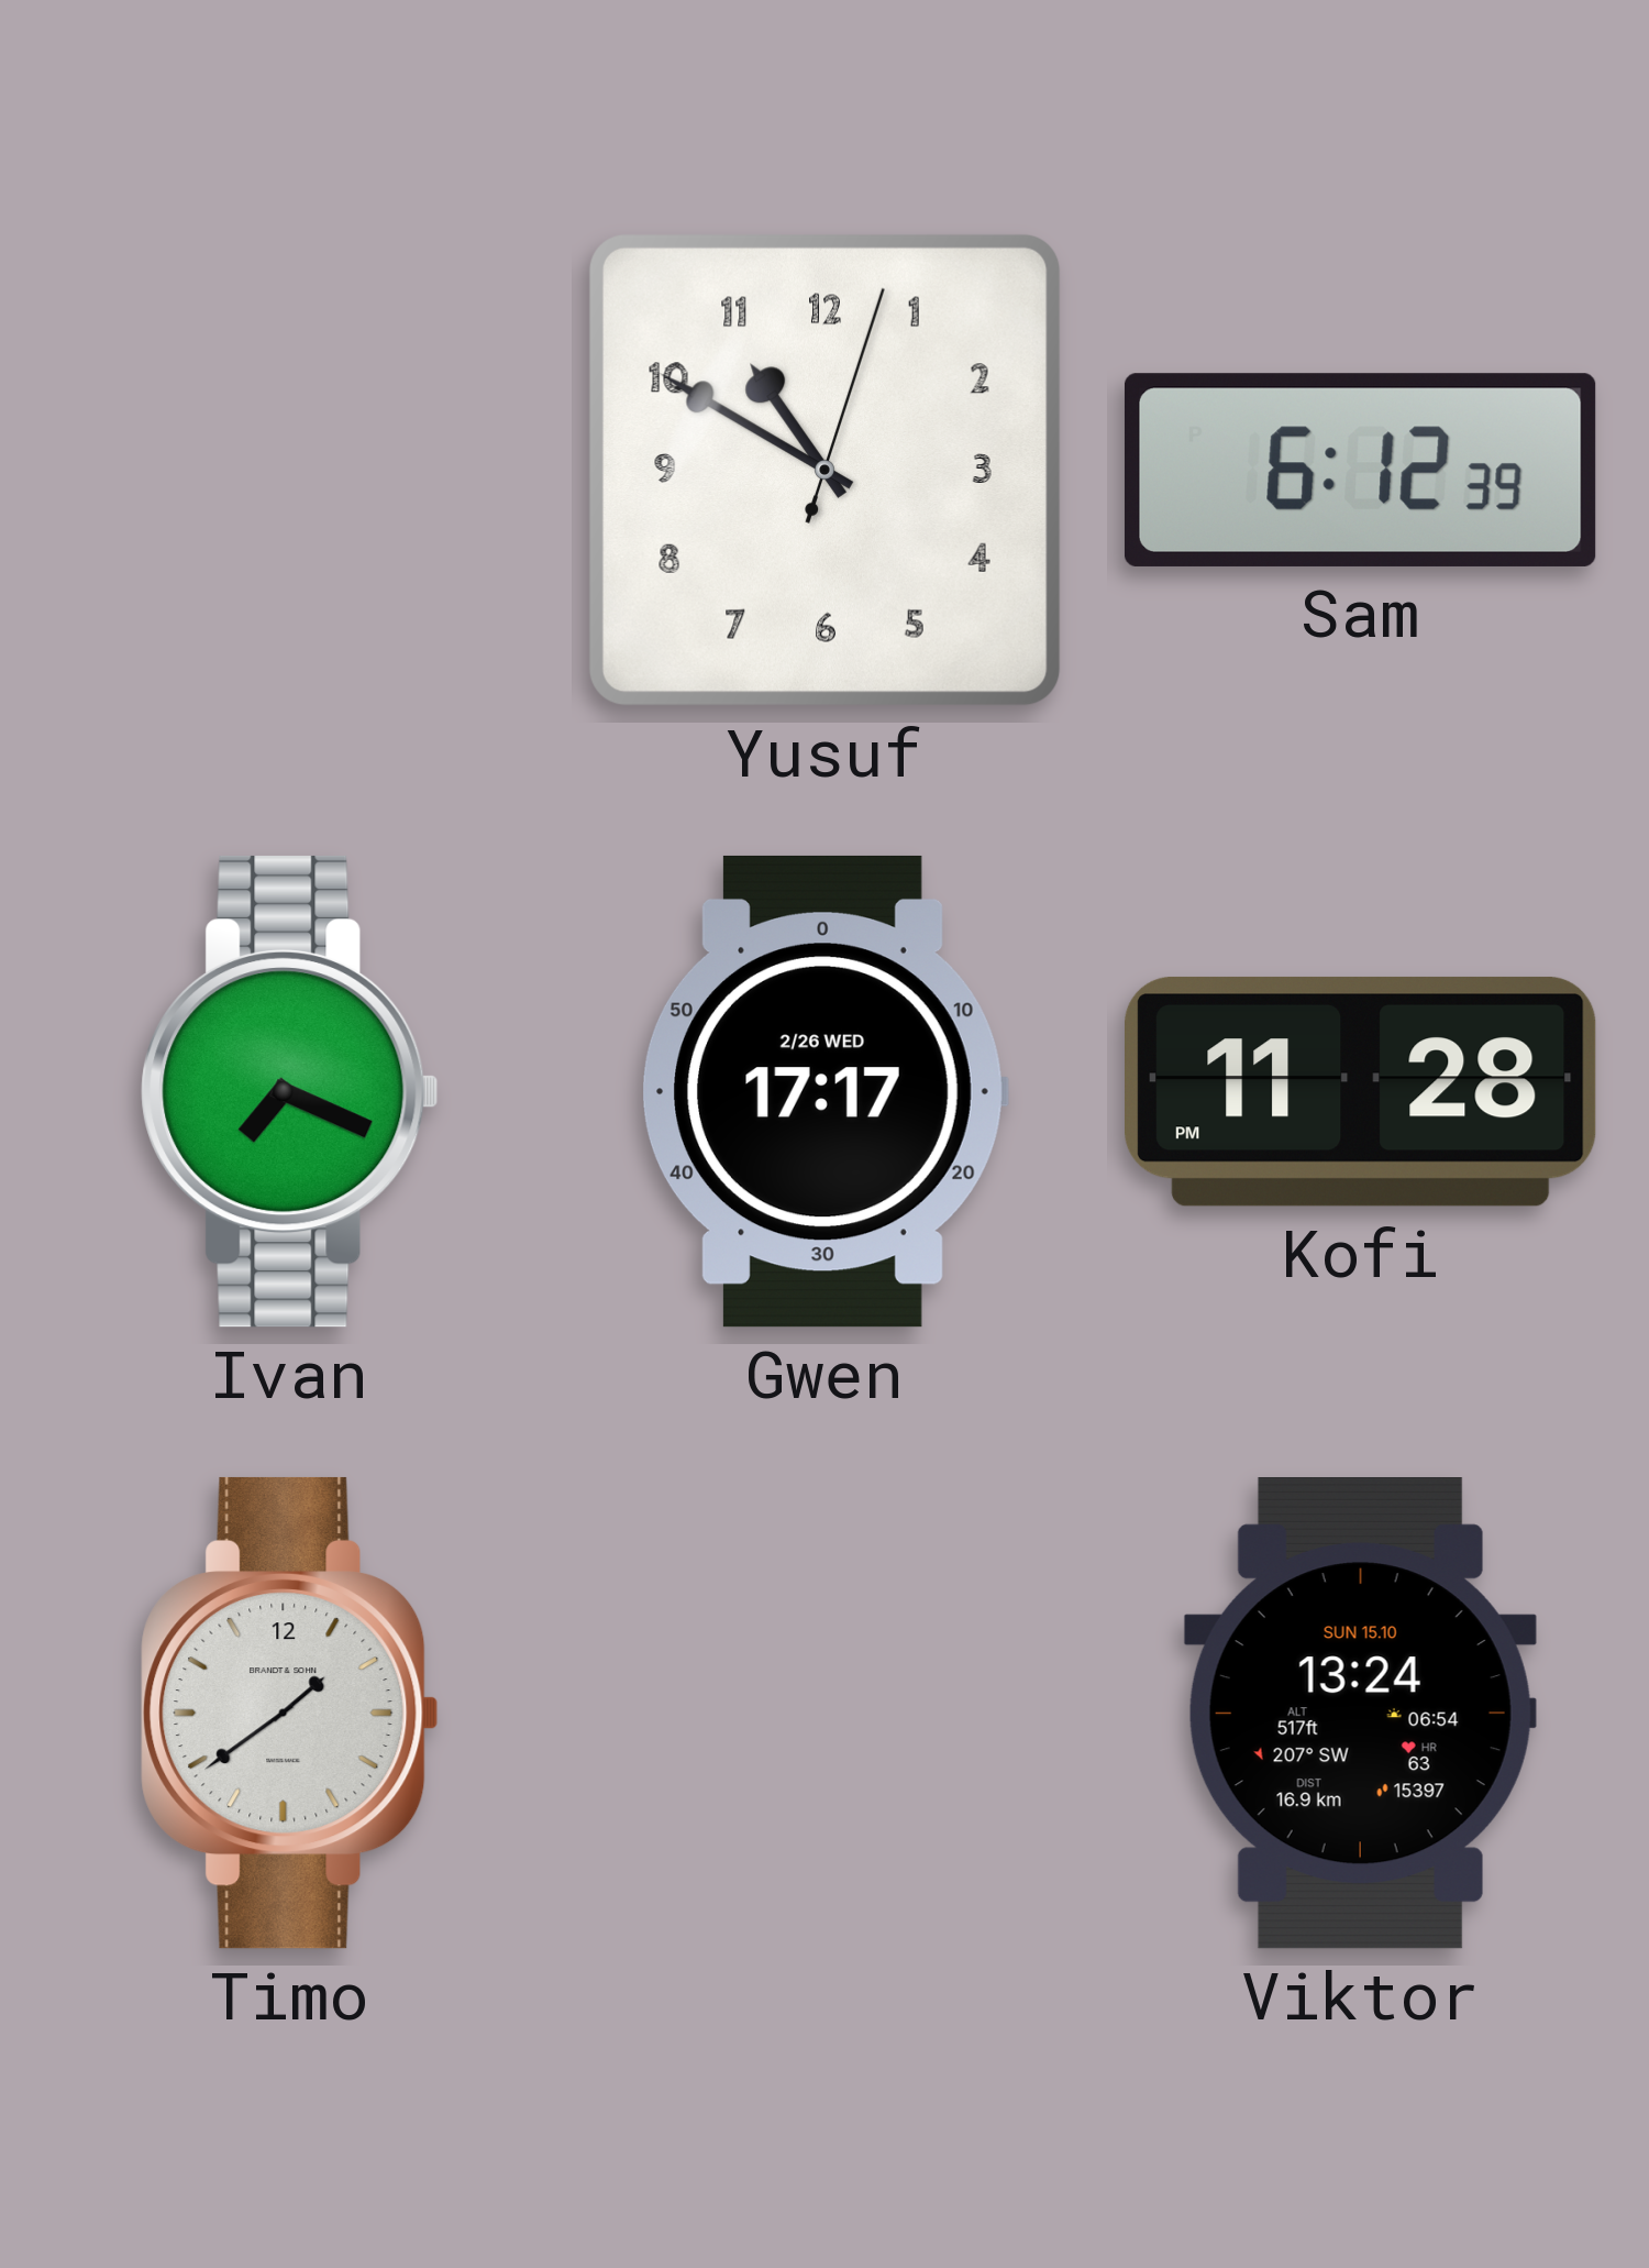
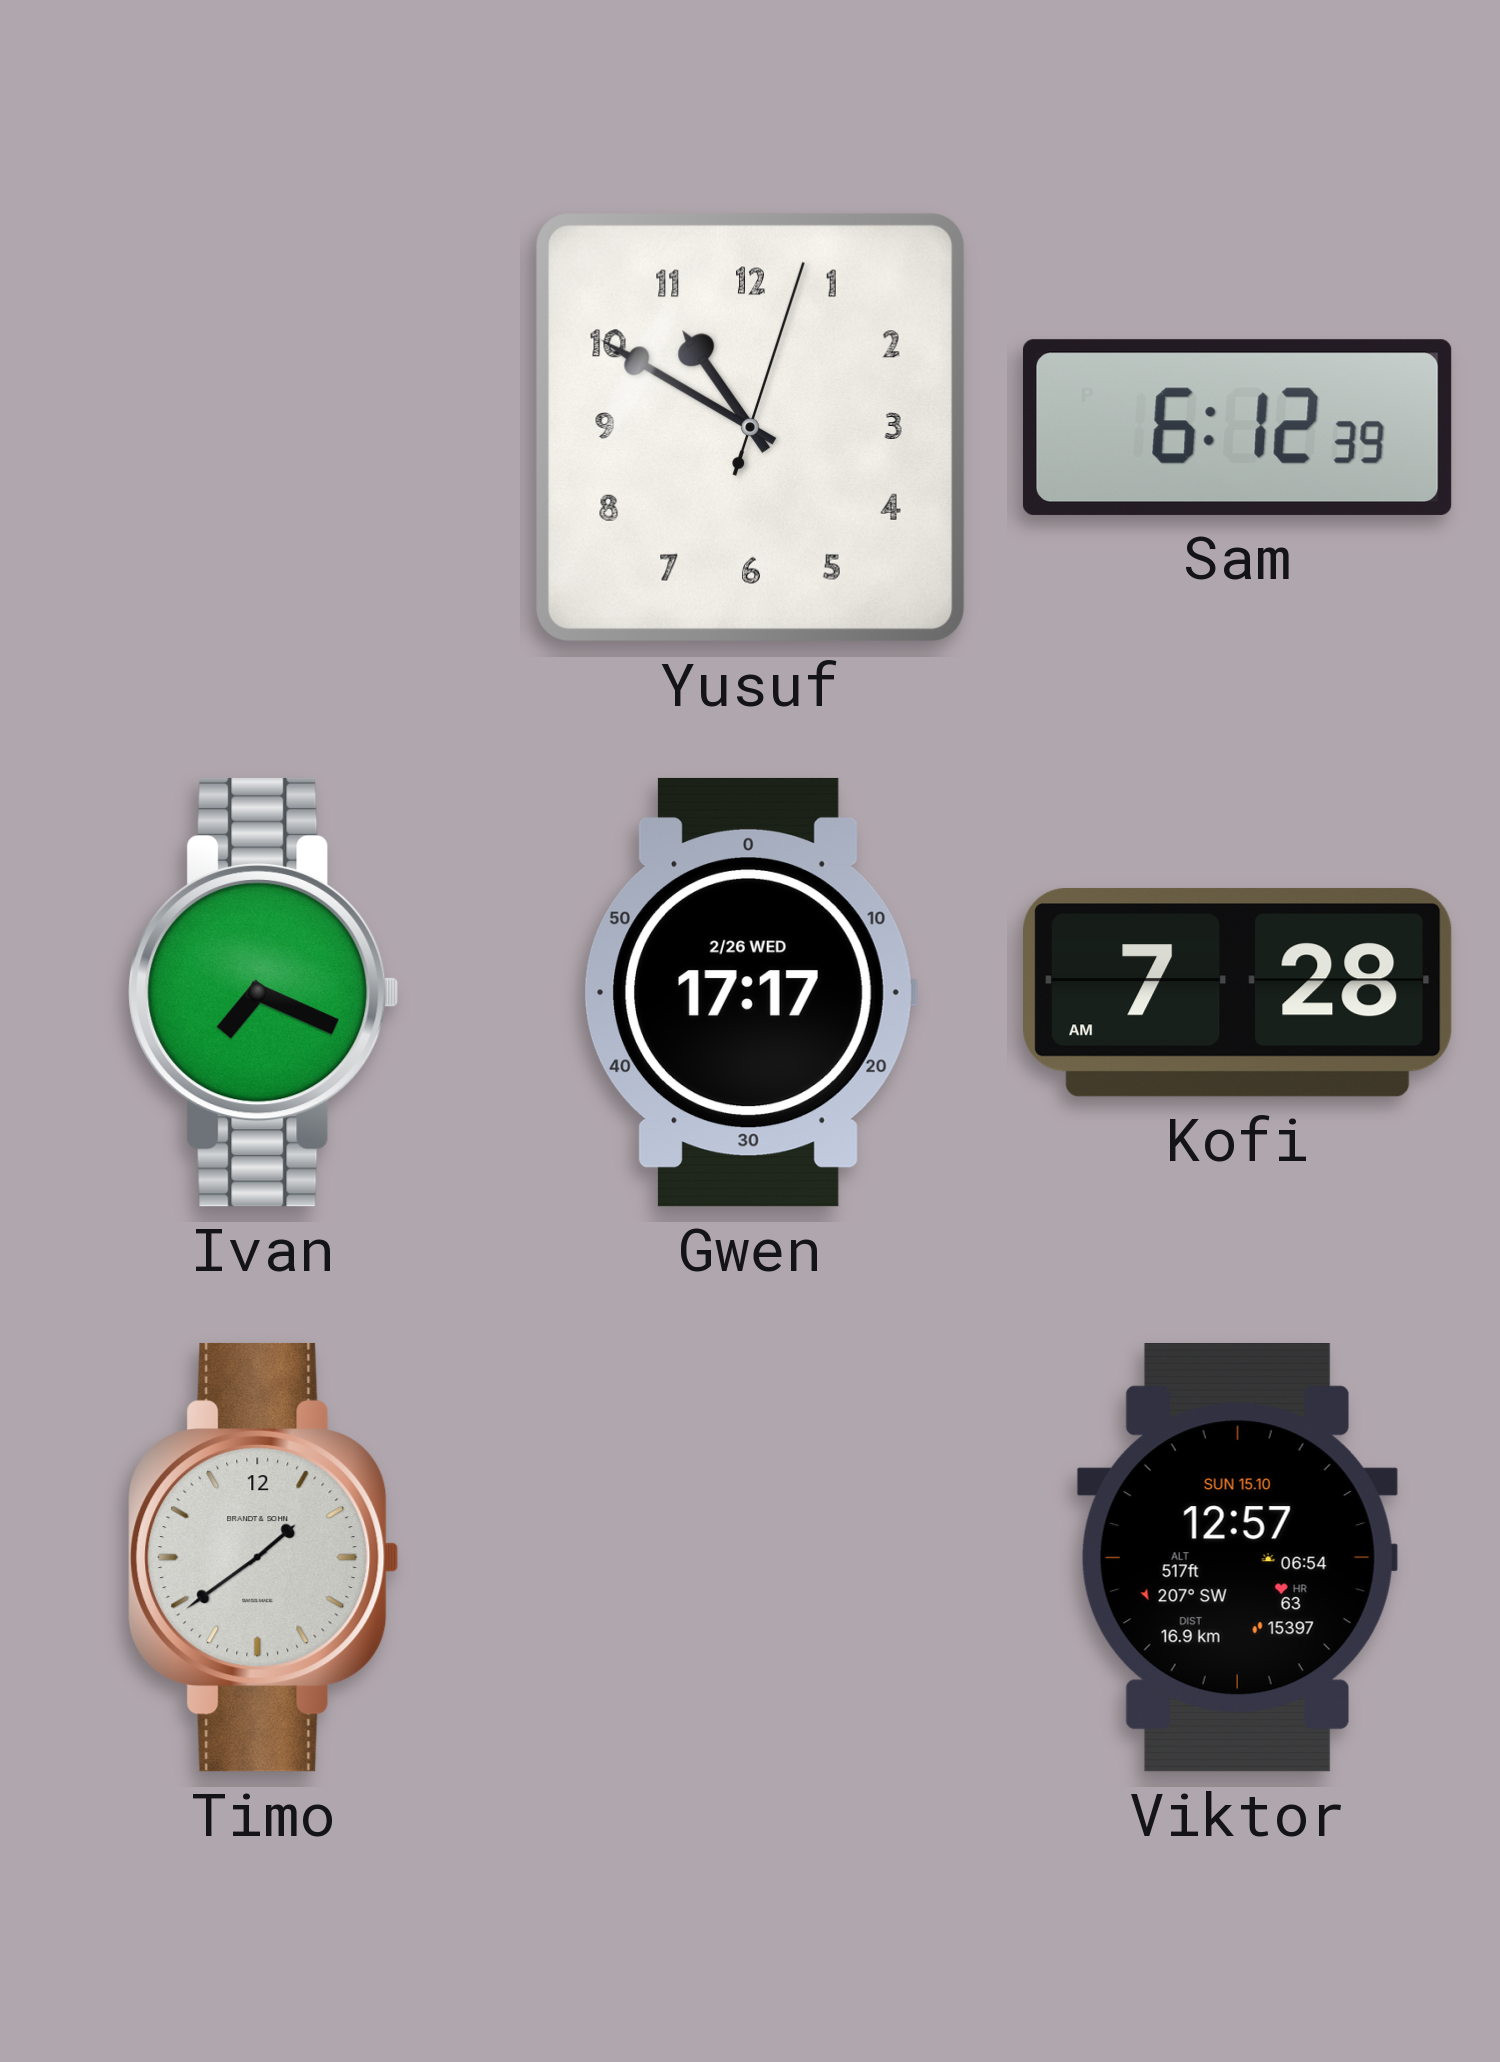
Kofi: 11:28 -> 7:28 (1238, 992)
Viktor: 13:24 -> 12:57 (1237, 1558)
